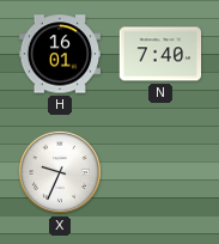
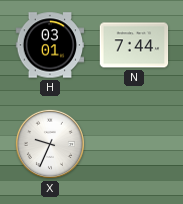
H: 16:01 -> 03:01 (50, 45)
N: 7:40 -> 7:44 (134, 45)
